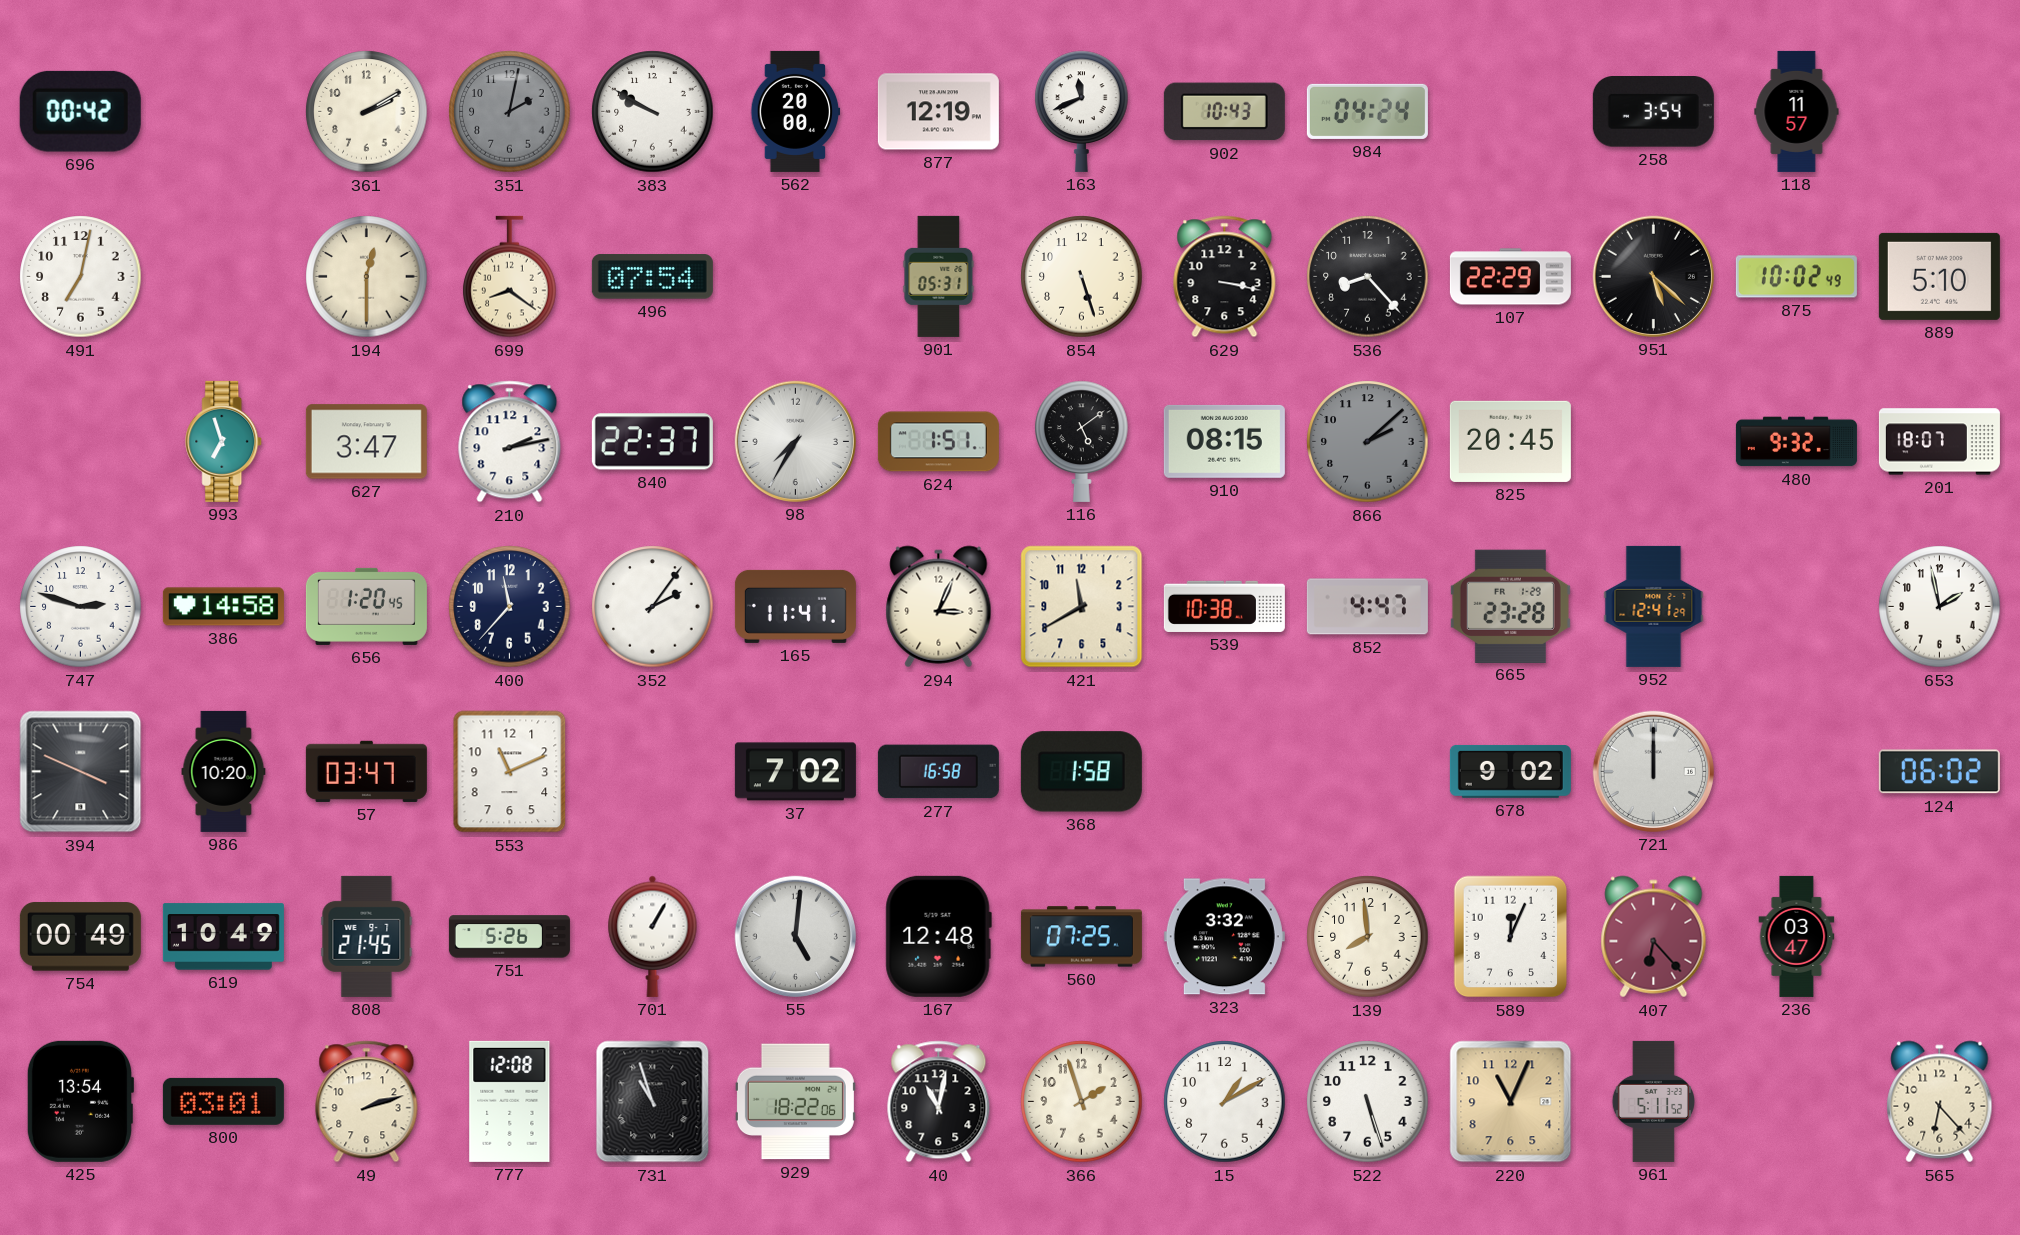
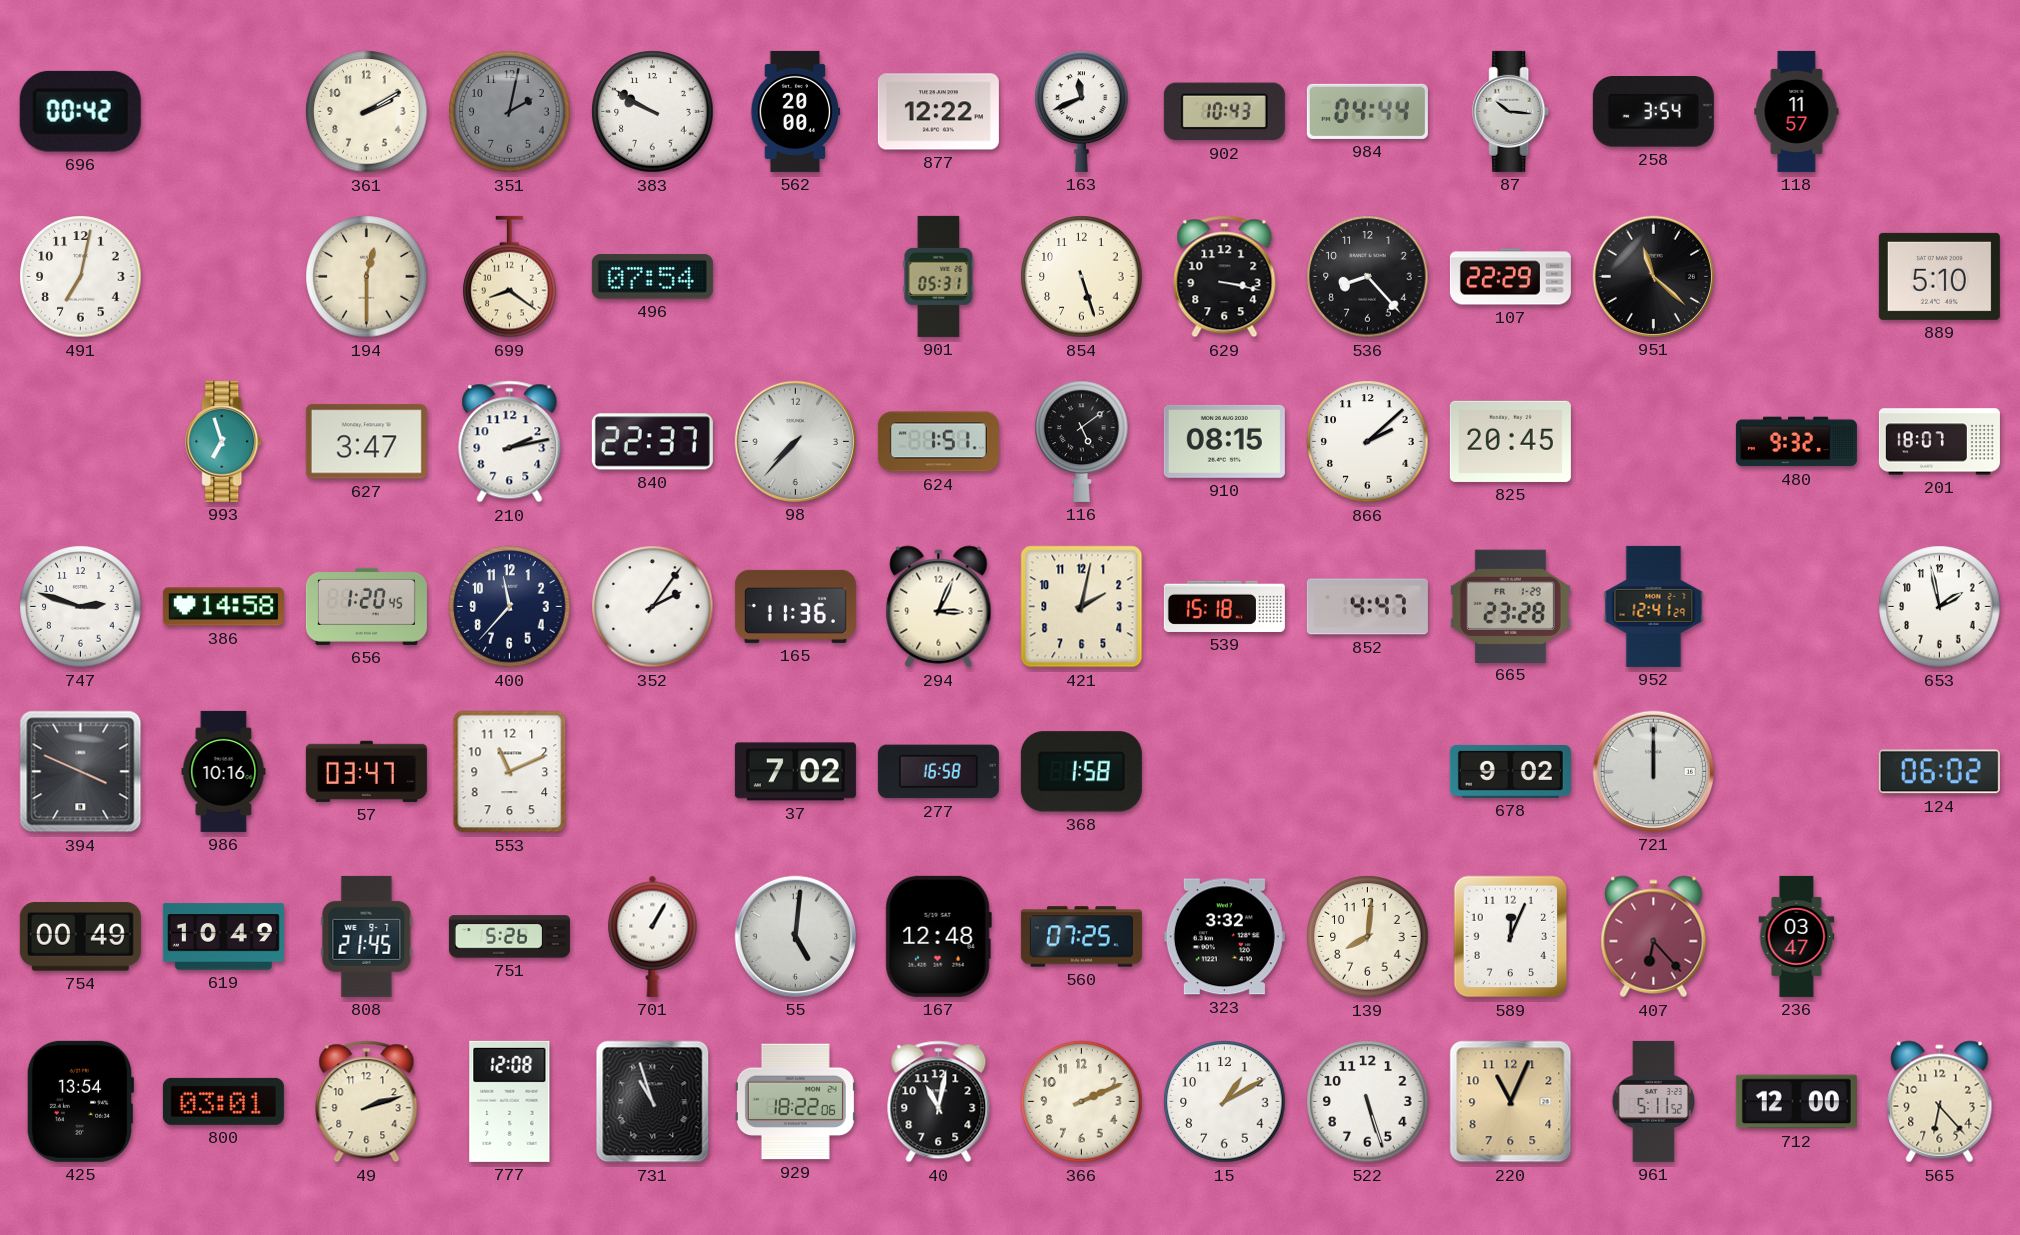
877: 12:19 -> 12:22 (938, 112)
984: 04:24 -> 04:44 (1367, 111)
87: none -> 10:16 (1511, 111)
951: 5:22 -> 11:22 (1653, 276)
875: 10:02 -> none (1796, 277)
98: 7:35 -> 7:37 (795, 441)
866 dial: grey -> white (1368, 442)
165: 11:41 -> 11:36 (795, 606)
421: 11:40 -> 2:02 (1082, 607)
539: 10:38 -> 15:18 (1224, 606)
986: 10:20 -> 10:16 (224, 771)
139: 7:59 -> 8:01 (1368, 937)
366: 1:57 -> 2:11 (1082, 1102)
712: none -> 12:00 (1796, 1102)
